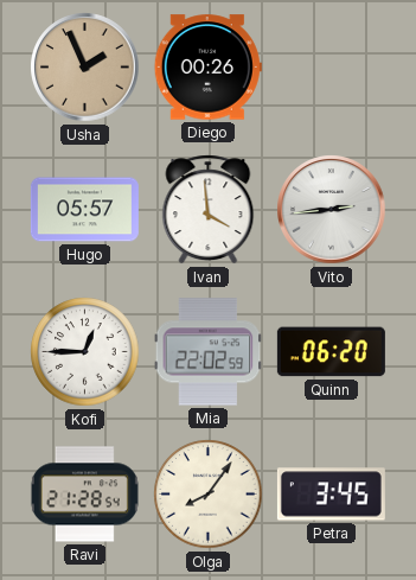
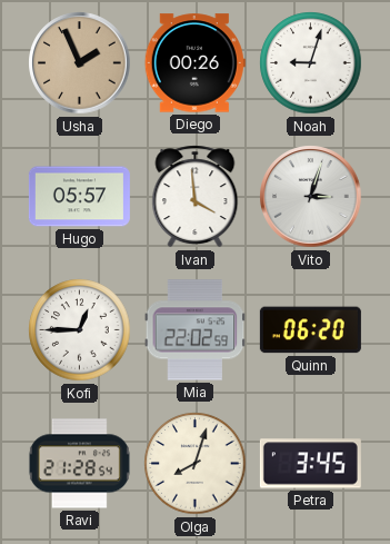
Noah: none -> 9:03 (311, 63)
Vito: 2:44 -> 3:03 (311, 197)
Olga: 8:06 -> 8:03 (196, 464)
